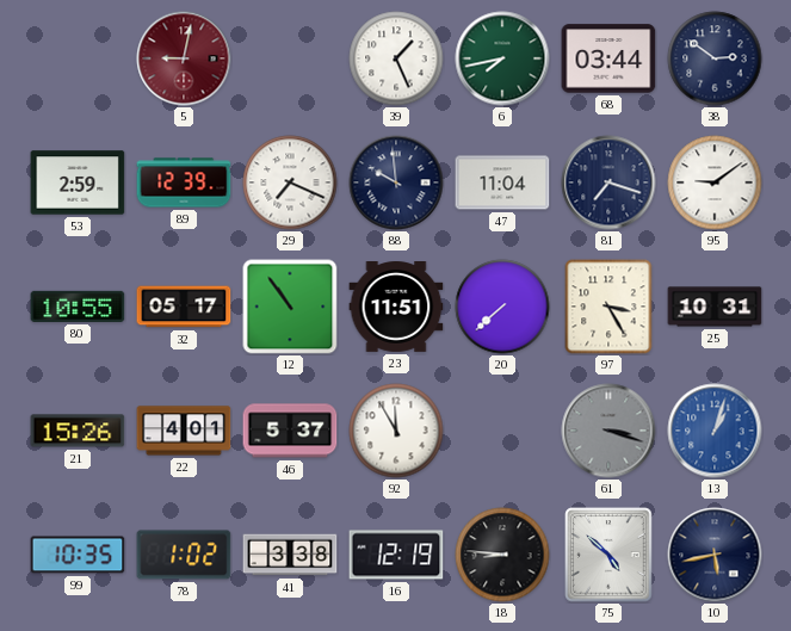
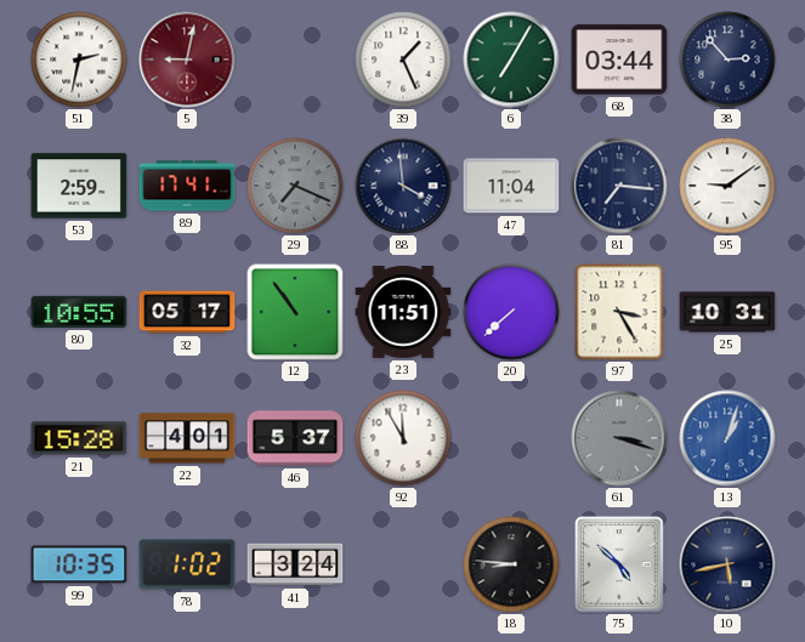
51: none -> 2:32 (79, 59)
6: 7:43 -> 7:05 (511, 59)
38: 2:51 -> 2:53 (727, 59)
89: 12:39 -> 17:41 (187, 186)
29 dial: white -> grey (295, 186)
88: 9:59 -> 3:59 (403, 186)
81: 7:18 -> 7:16 (619, 186)
21: 15:26 -> 15:28 (79, 438)
41: 3:38 -> 3:24 (295, 564)
16: 12:19 -> none (396, 555)
